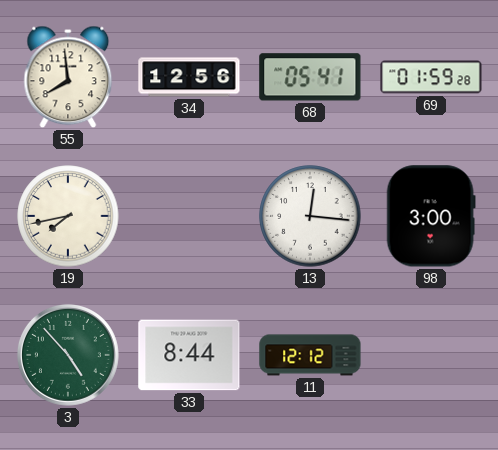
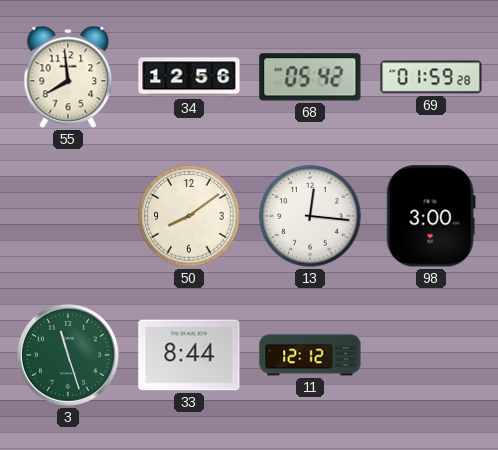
68: 05:41 -> 05:42 (310, 77)
19: 7:43 -> none (68, 216)
50: none -> 8:09 (189, 216)
3: 4:53 -> 11:27 (68, 355)
